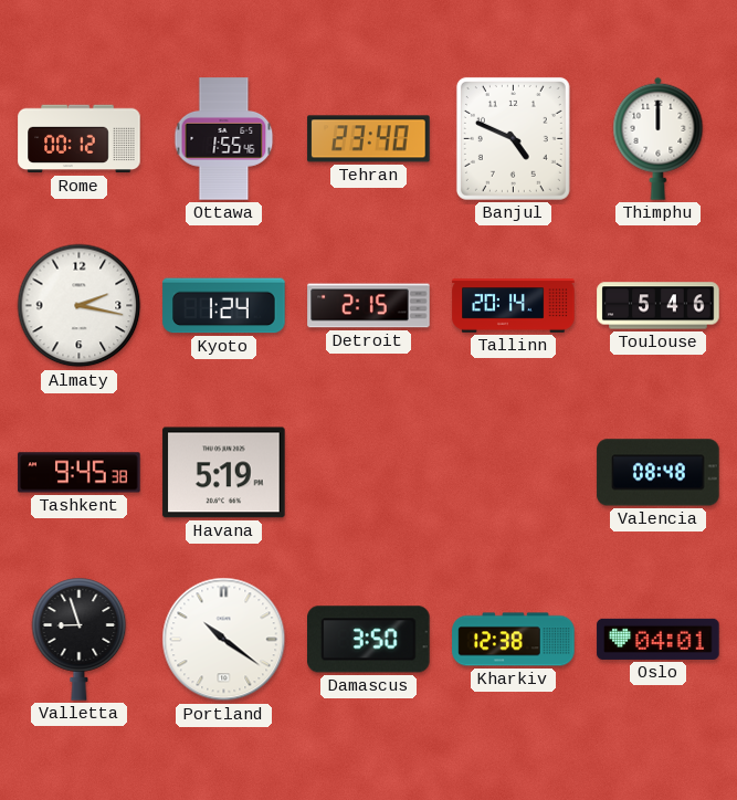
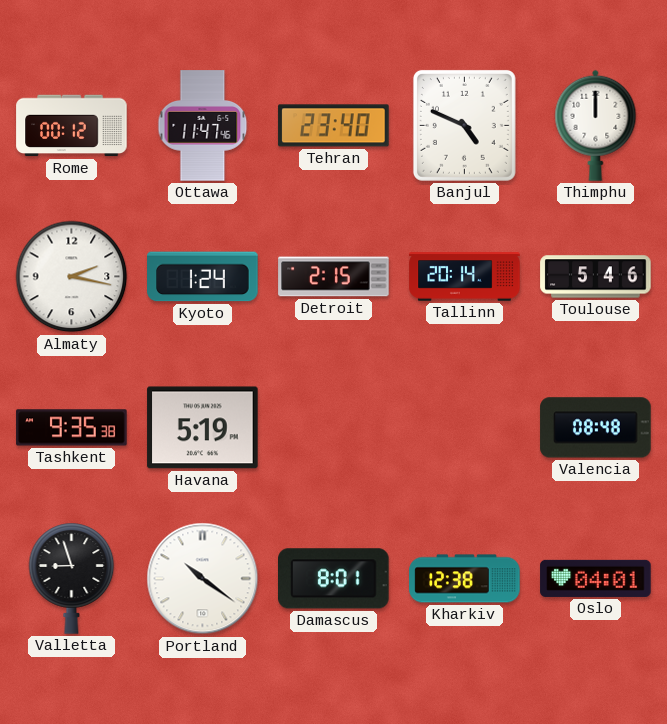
Ottawa: 1:55 -> 11:47 (203, 126)
Tashkent: 9:45 -> 9:35 (72, 428)
Damascus: 3:50 -> 8:01 (334, 579)
